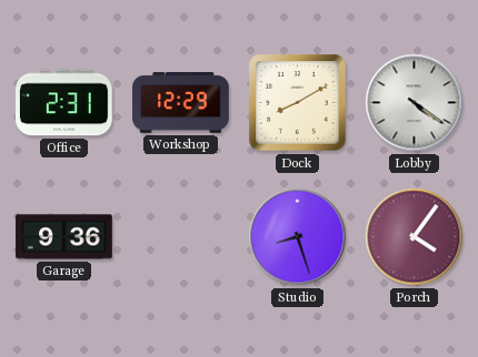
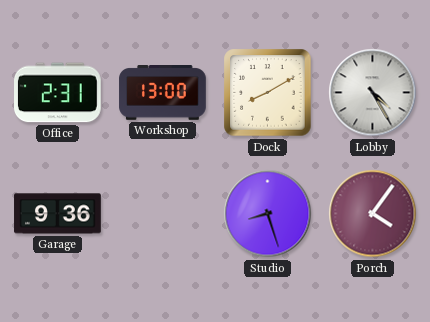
Workshop: 12:29 -> 13:00 (163, 93)
Lobby: 4:21 -> 4:25 (373, 93)
